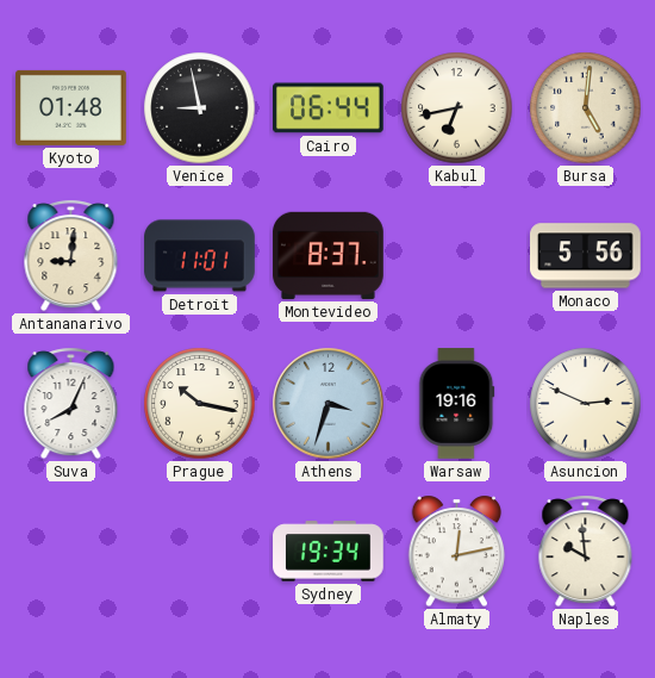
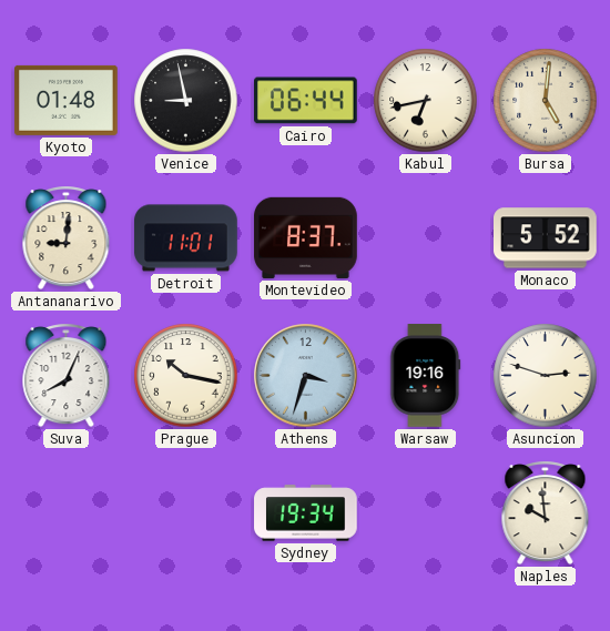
Monaco: 5:56 -> 5:52 (546, 238)
Asuncion: 2:49 -> 2:48 (546, 376)
Almaty: 12:13 -> none (457, 552)
